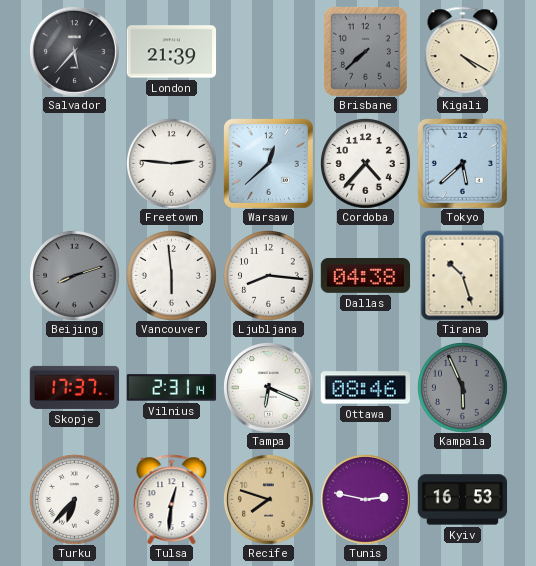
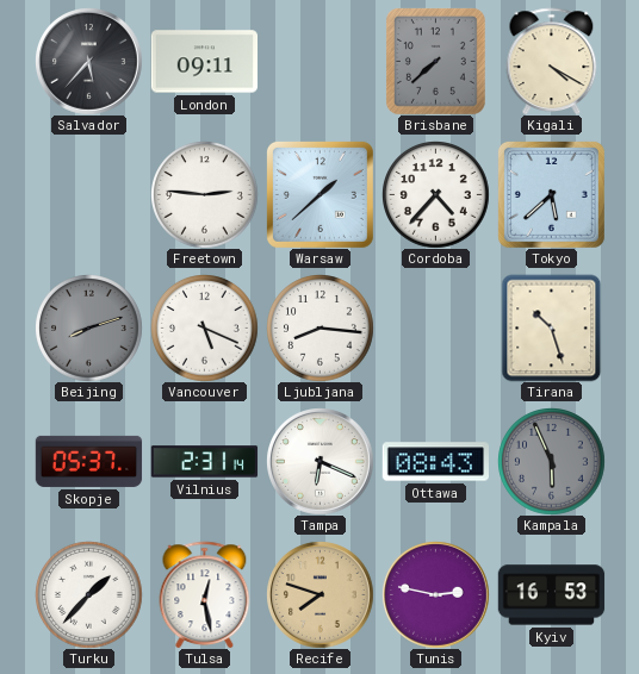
London: 21:39 -> 09:11 (204, 62)
Warsaw: 12:38 -> 1:38 (319, 194)
Vancouver: 5:59 -> 5:19 (205, 329)
Dallas: 04:38 -> none (365, 276)
Skopje: 17:37 -> 05:37 (88, 461)
Ottawa: 08:46 -> 08:43 (435, 462)
Turku: 6:37 -> 1:37 (89, 595)
Tulsa: 12:31 -> 12:28 (205, 594)
